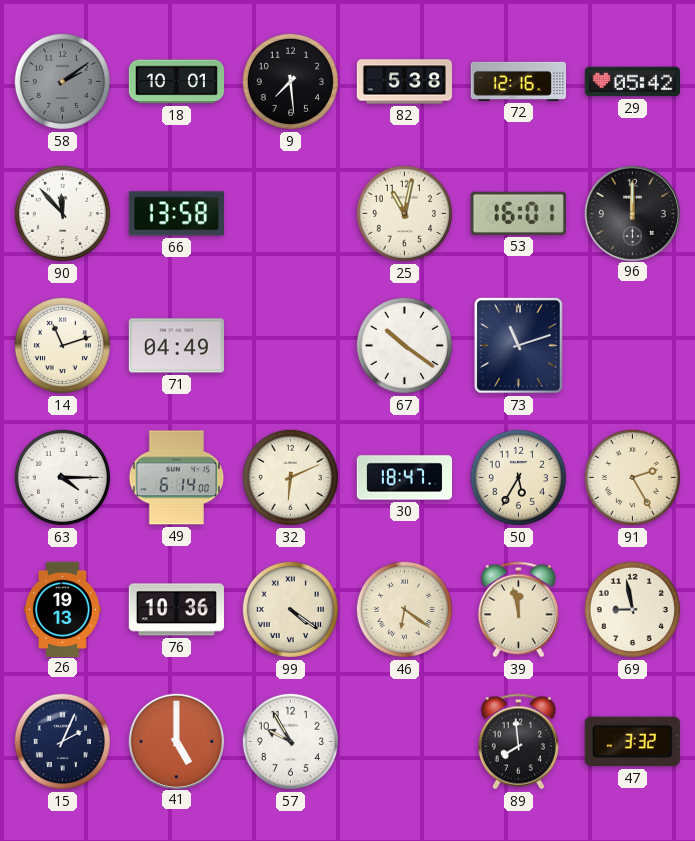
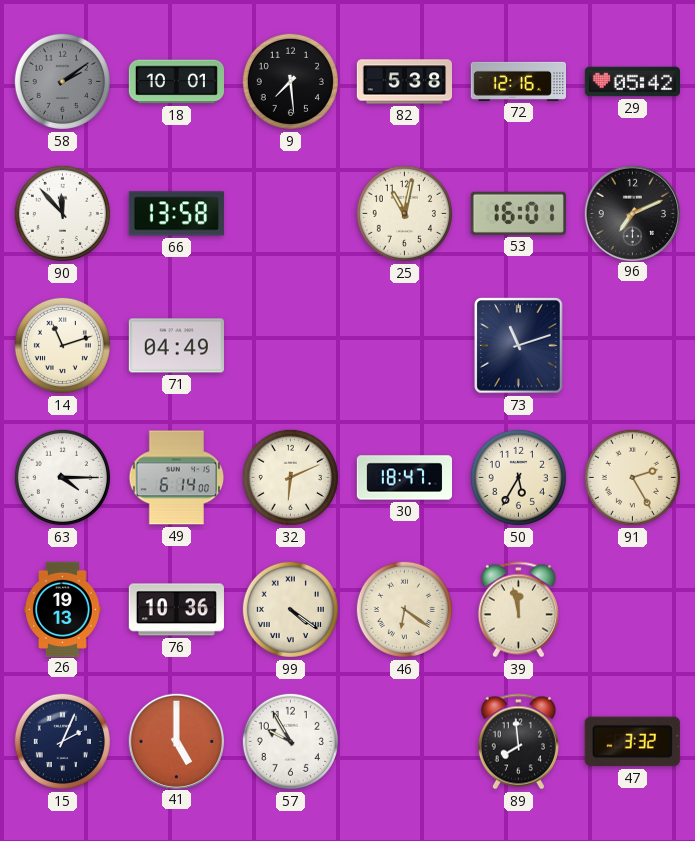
96: 12:00 -> 7:11 (632, 213)
67: 10:21 -> none (404, 345)
69: 8:58 -> none (632, 609)
